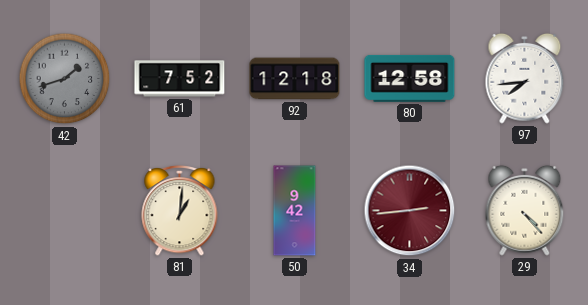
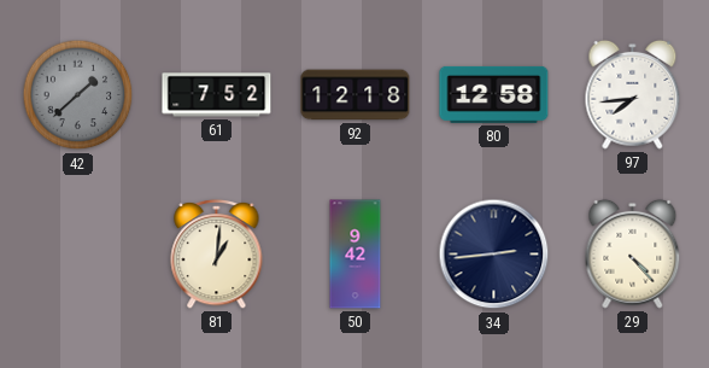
42: 1:42 -> 1:38 (78, 95)
34 dial: burgundy -> navy (494, 255)
